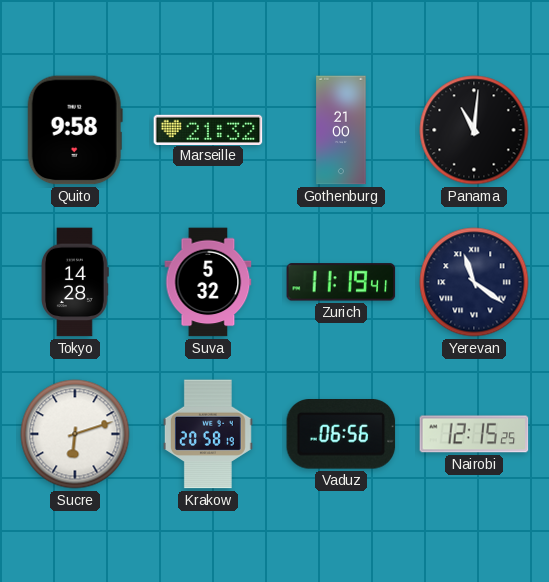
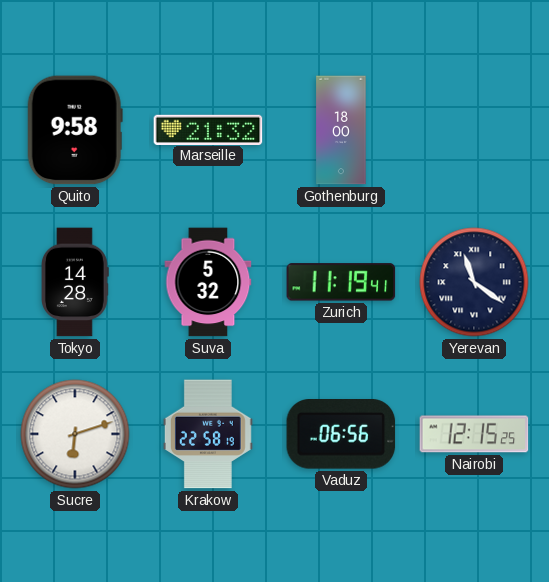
Gothenburg: 21:00 -> 18:00 (341, 130)
Panama: 11:01 -> none (474, 130)
Krakow: 20:58 -> 22:58 (208, 434)
